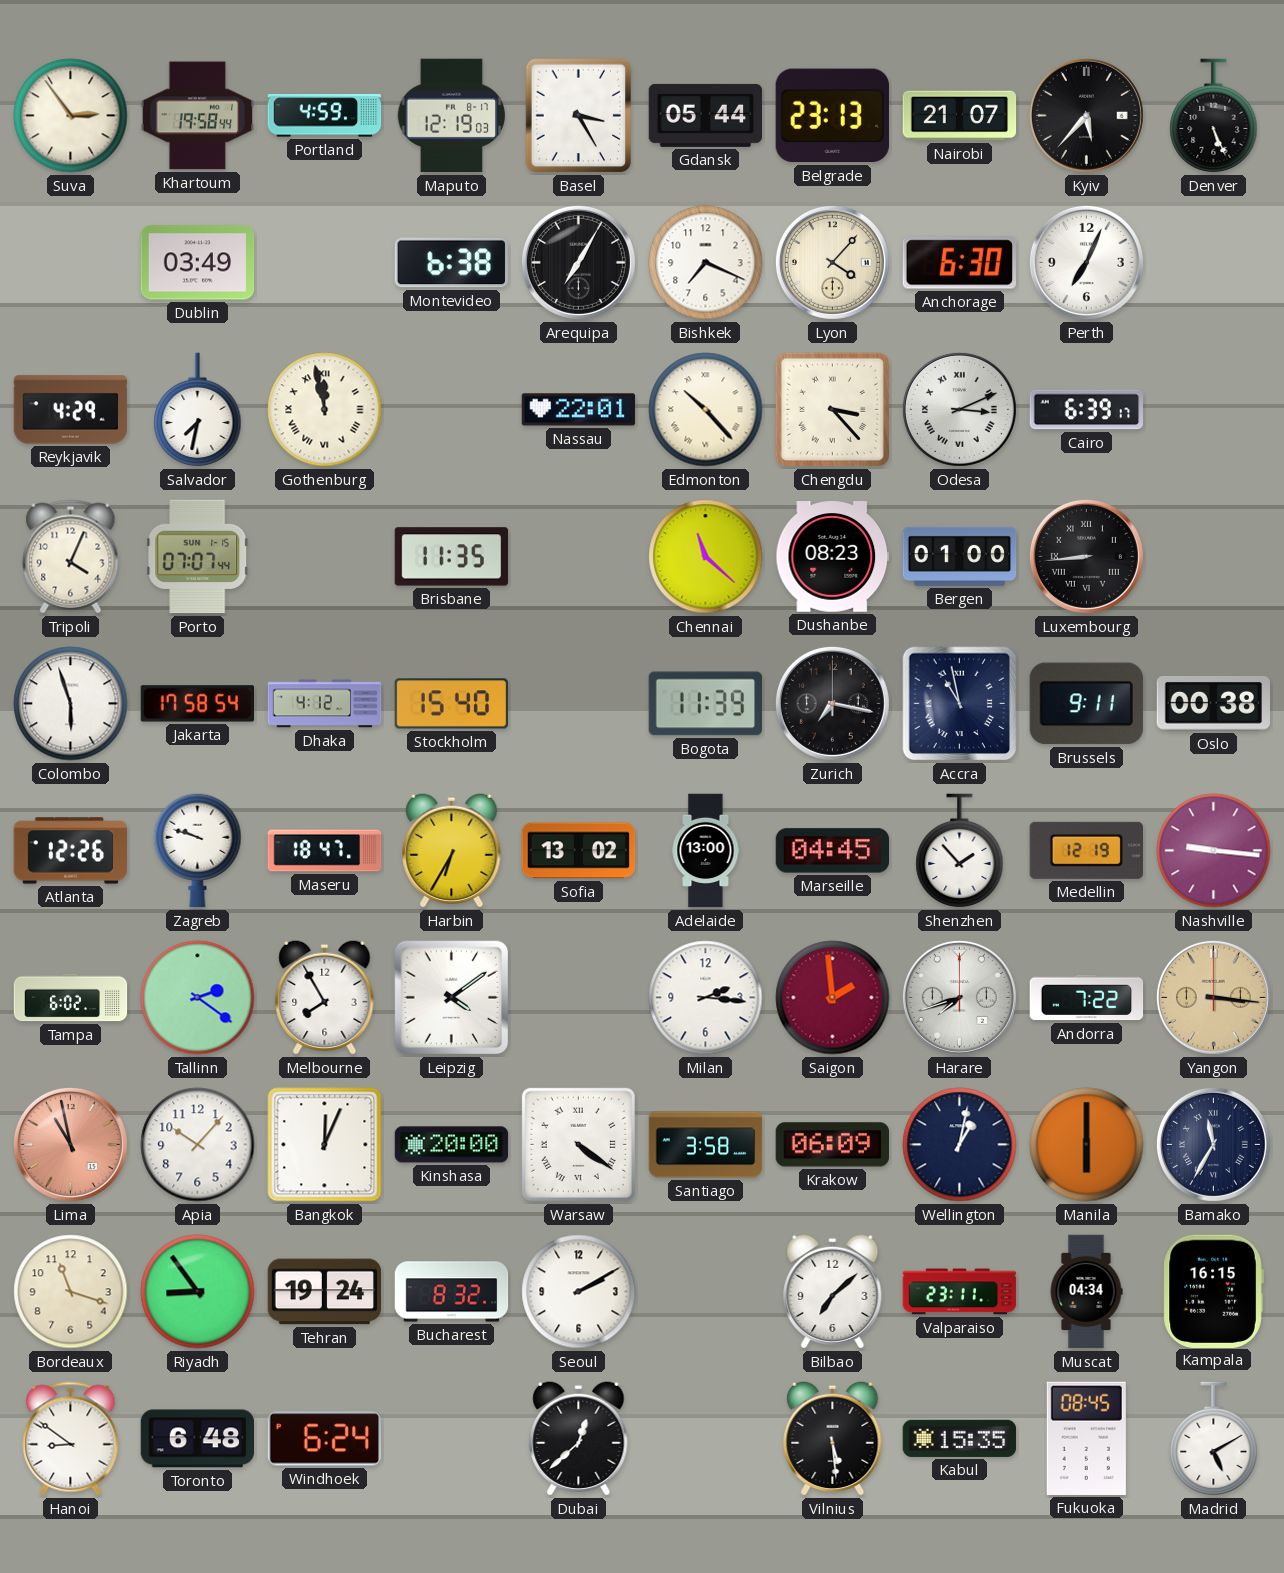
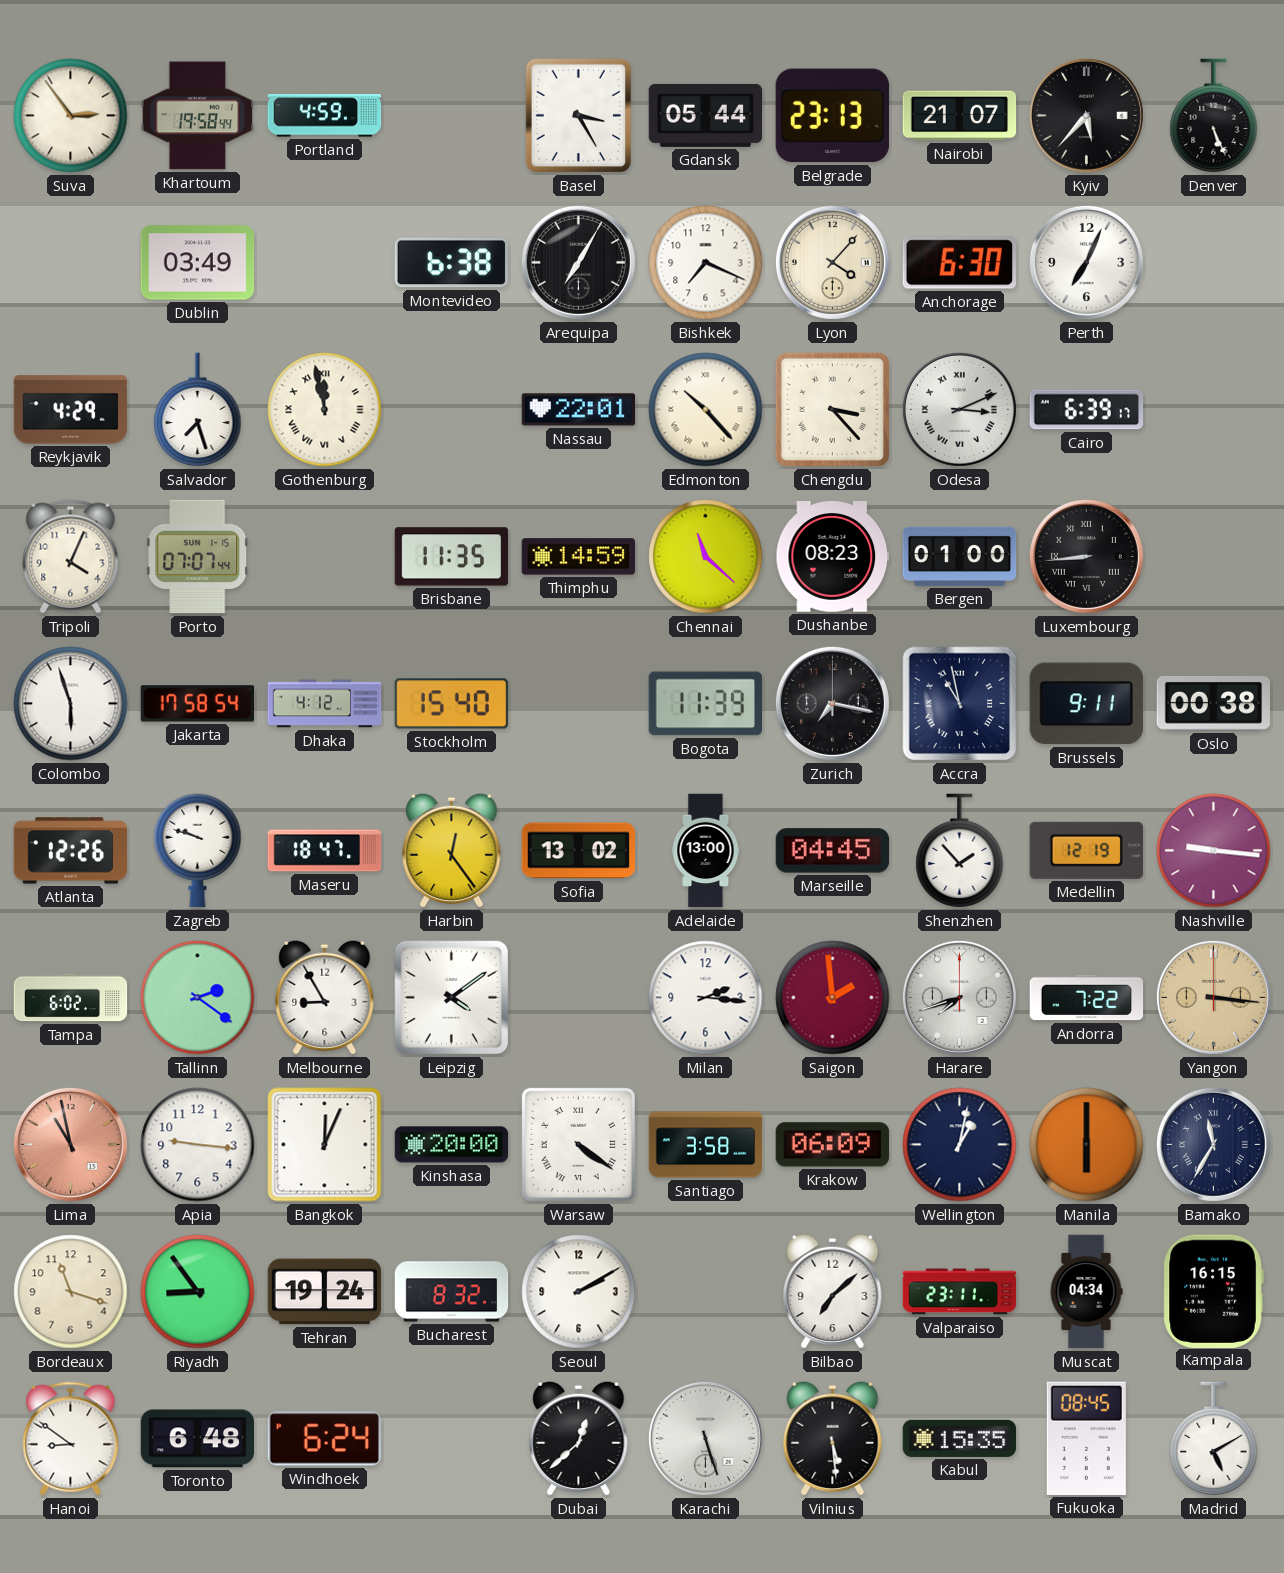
Maputo: 12:19 -> none (452, 116)
Salvador: 7:32 -> 7:27 (198, 410)
Thimphu: none -> 14:59 (579, 557)
Harbin: 6:35 -> 12:24 (452, 850)
Melbourne: 7:55 -> 8:55 (325, 997)
Apia: 10:07 -> 9:16 (198, 1145)
Karachi: none -> 5:27 (705, 1438)
